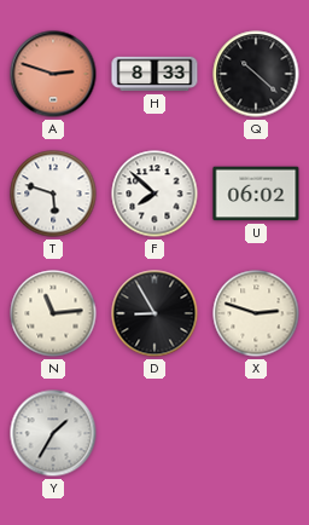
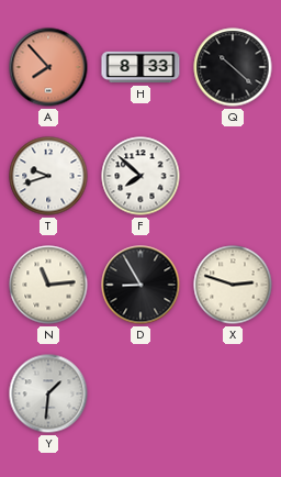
A: 2:48 -> 7:53 (48, 67)
T: 5:48 -> 9:42 (48, 176)
U: 06:02 -> none (256, 194)
Y: 1:35 -> 1:31 (48, 393)
